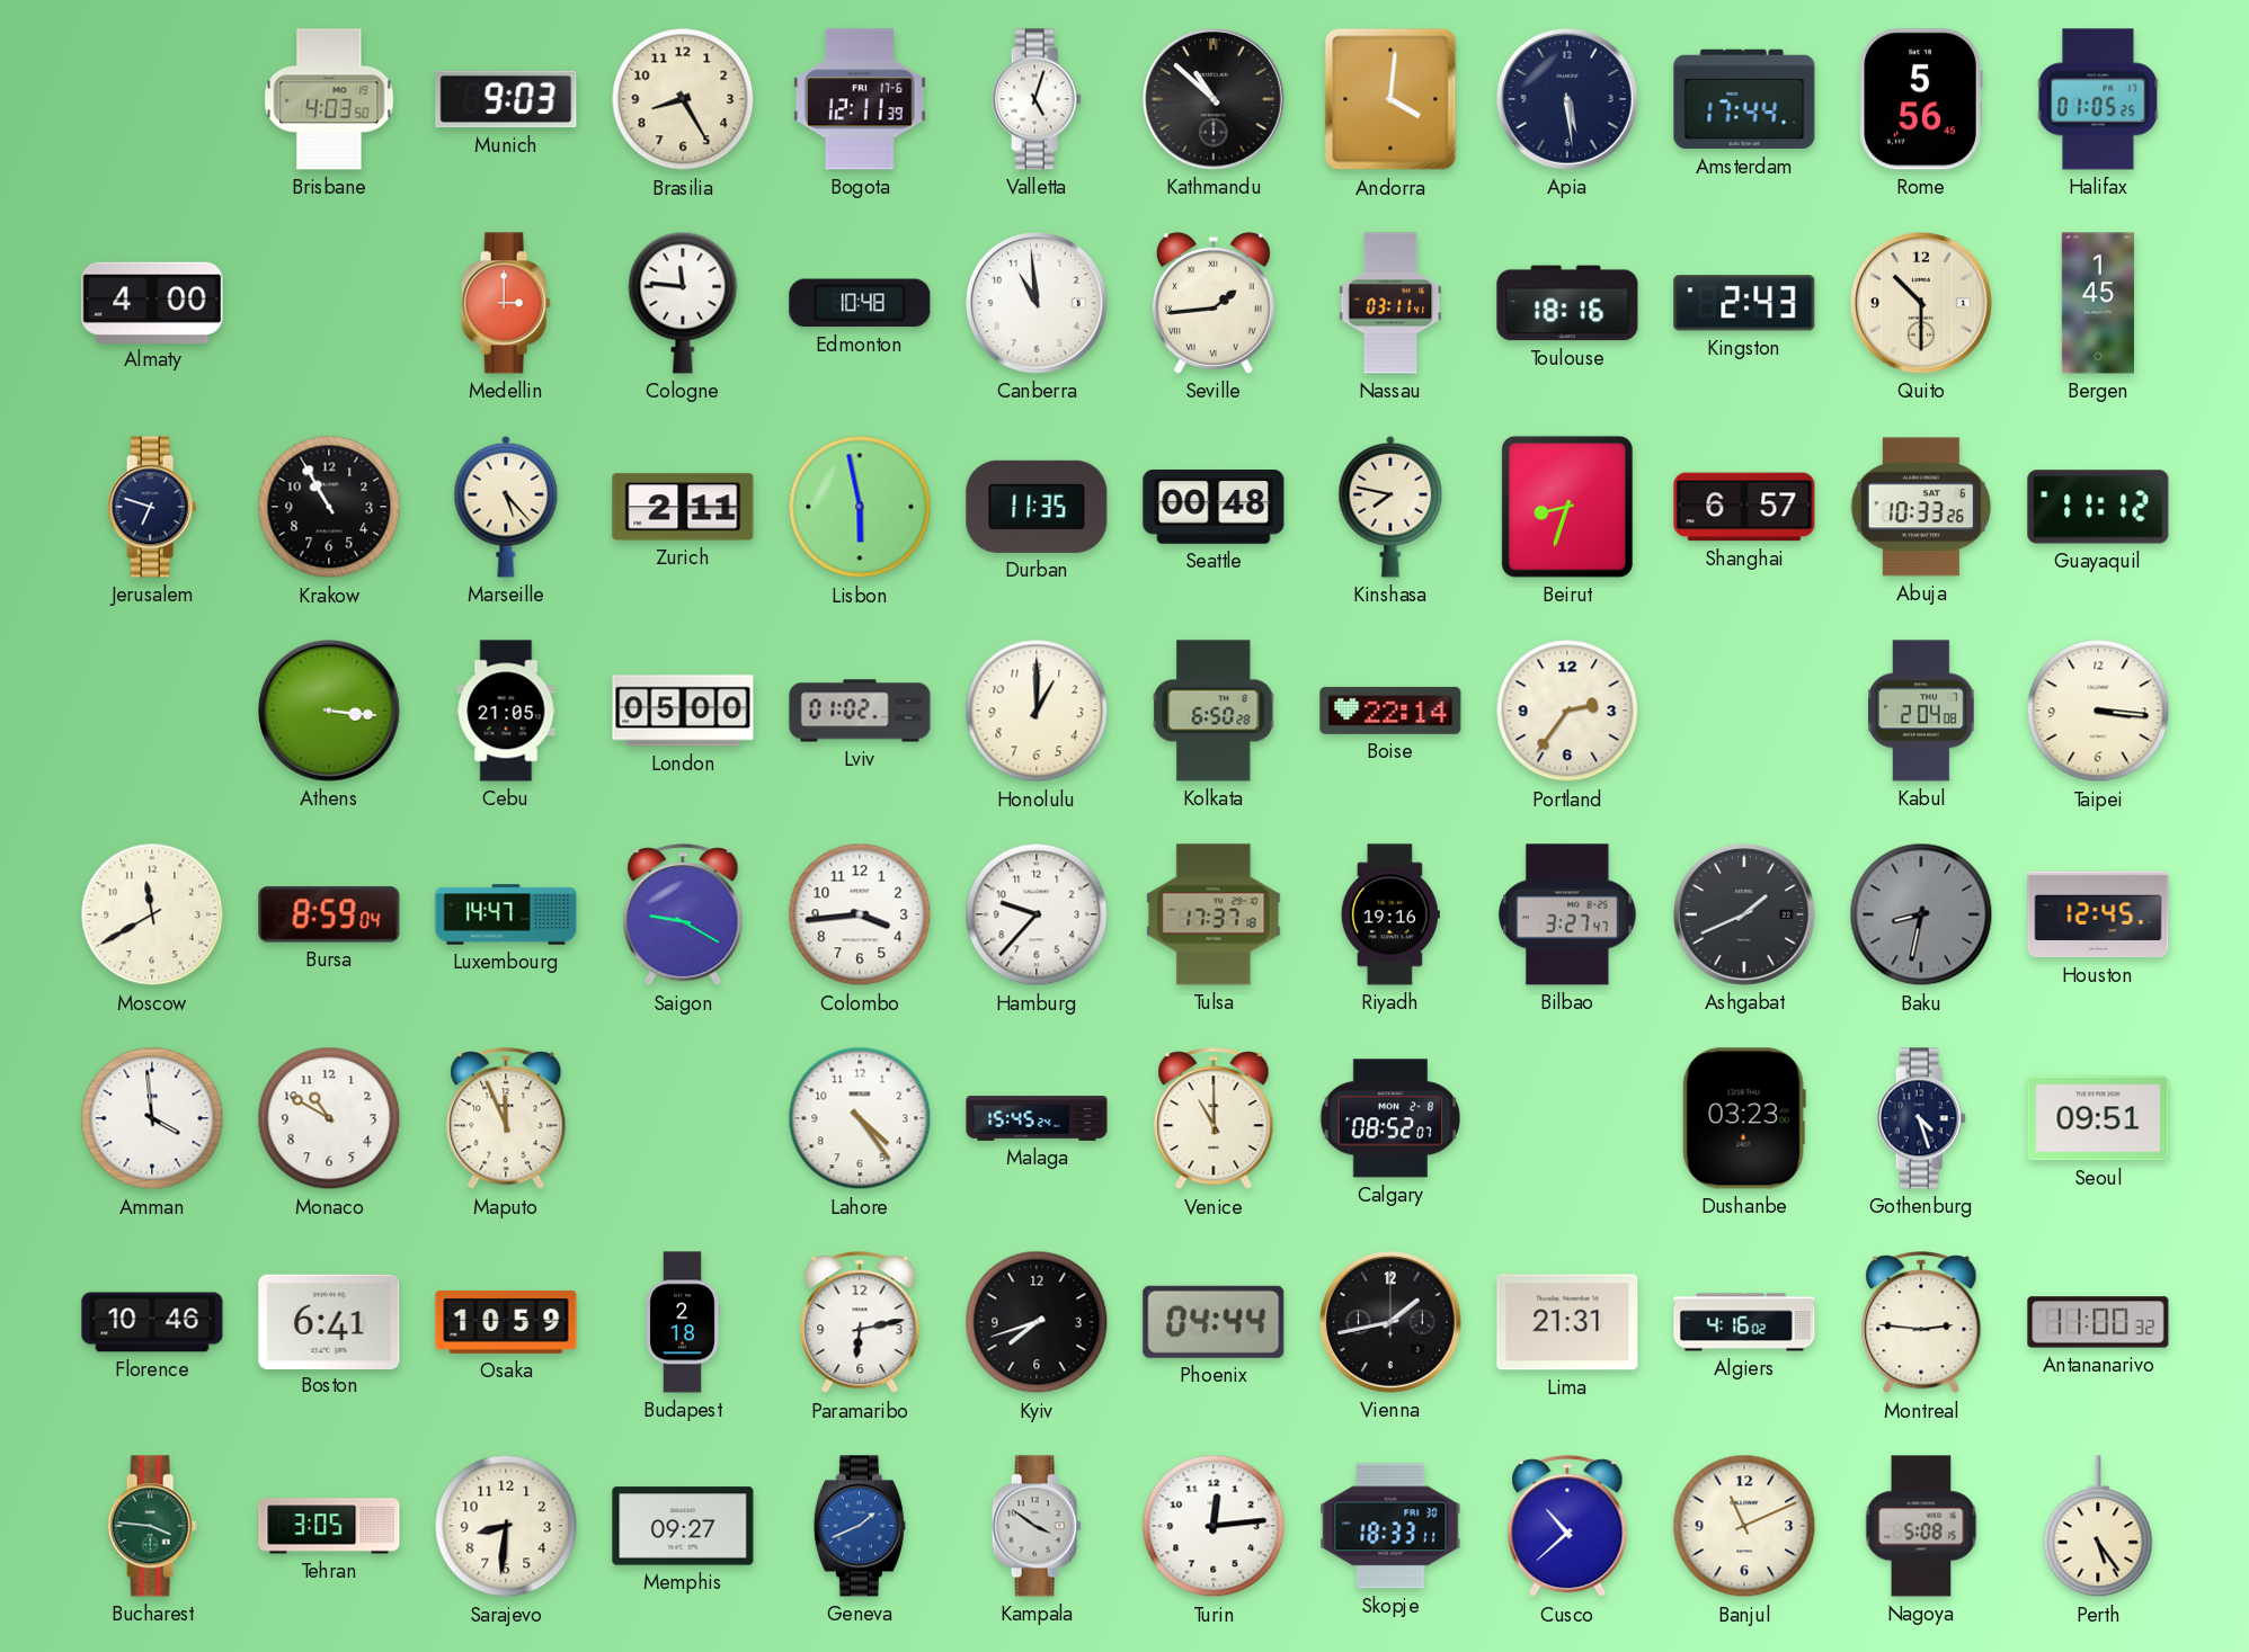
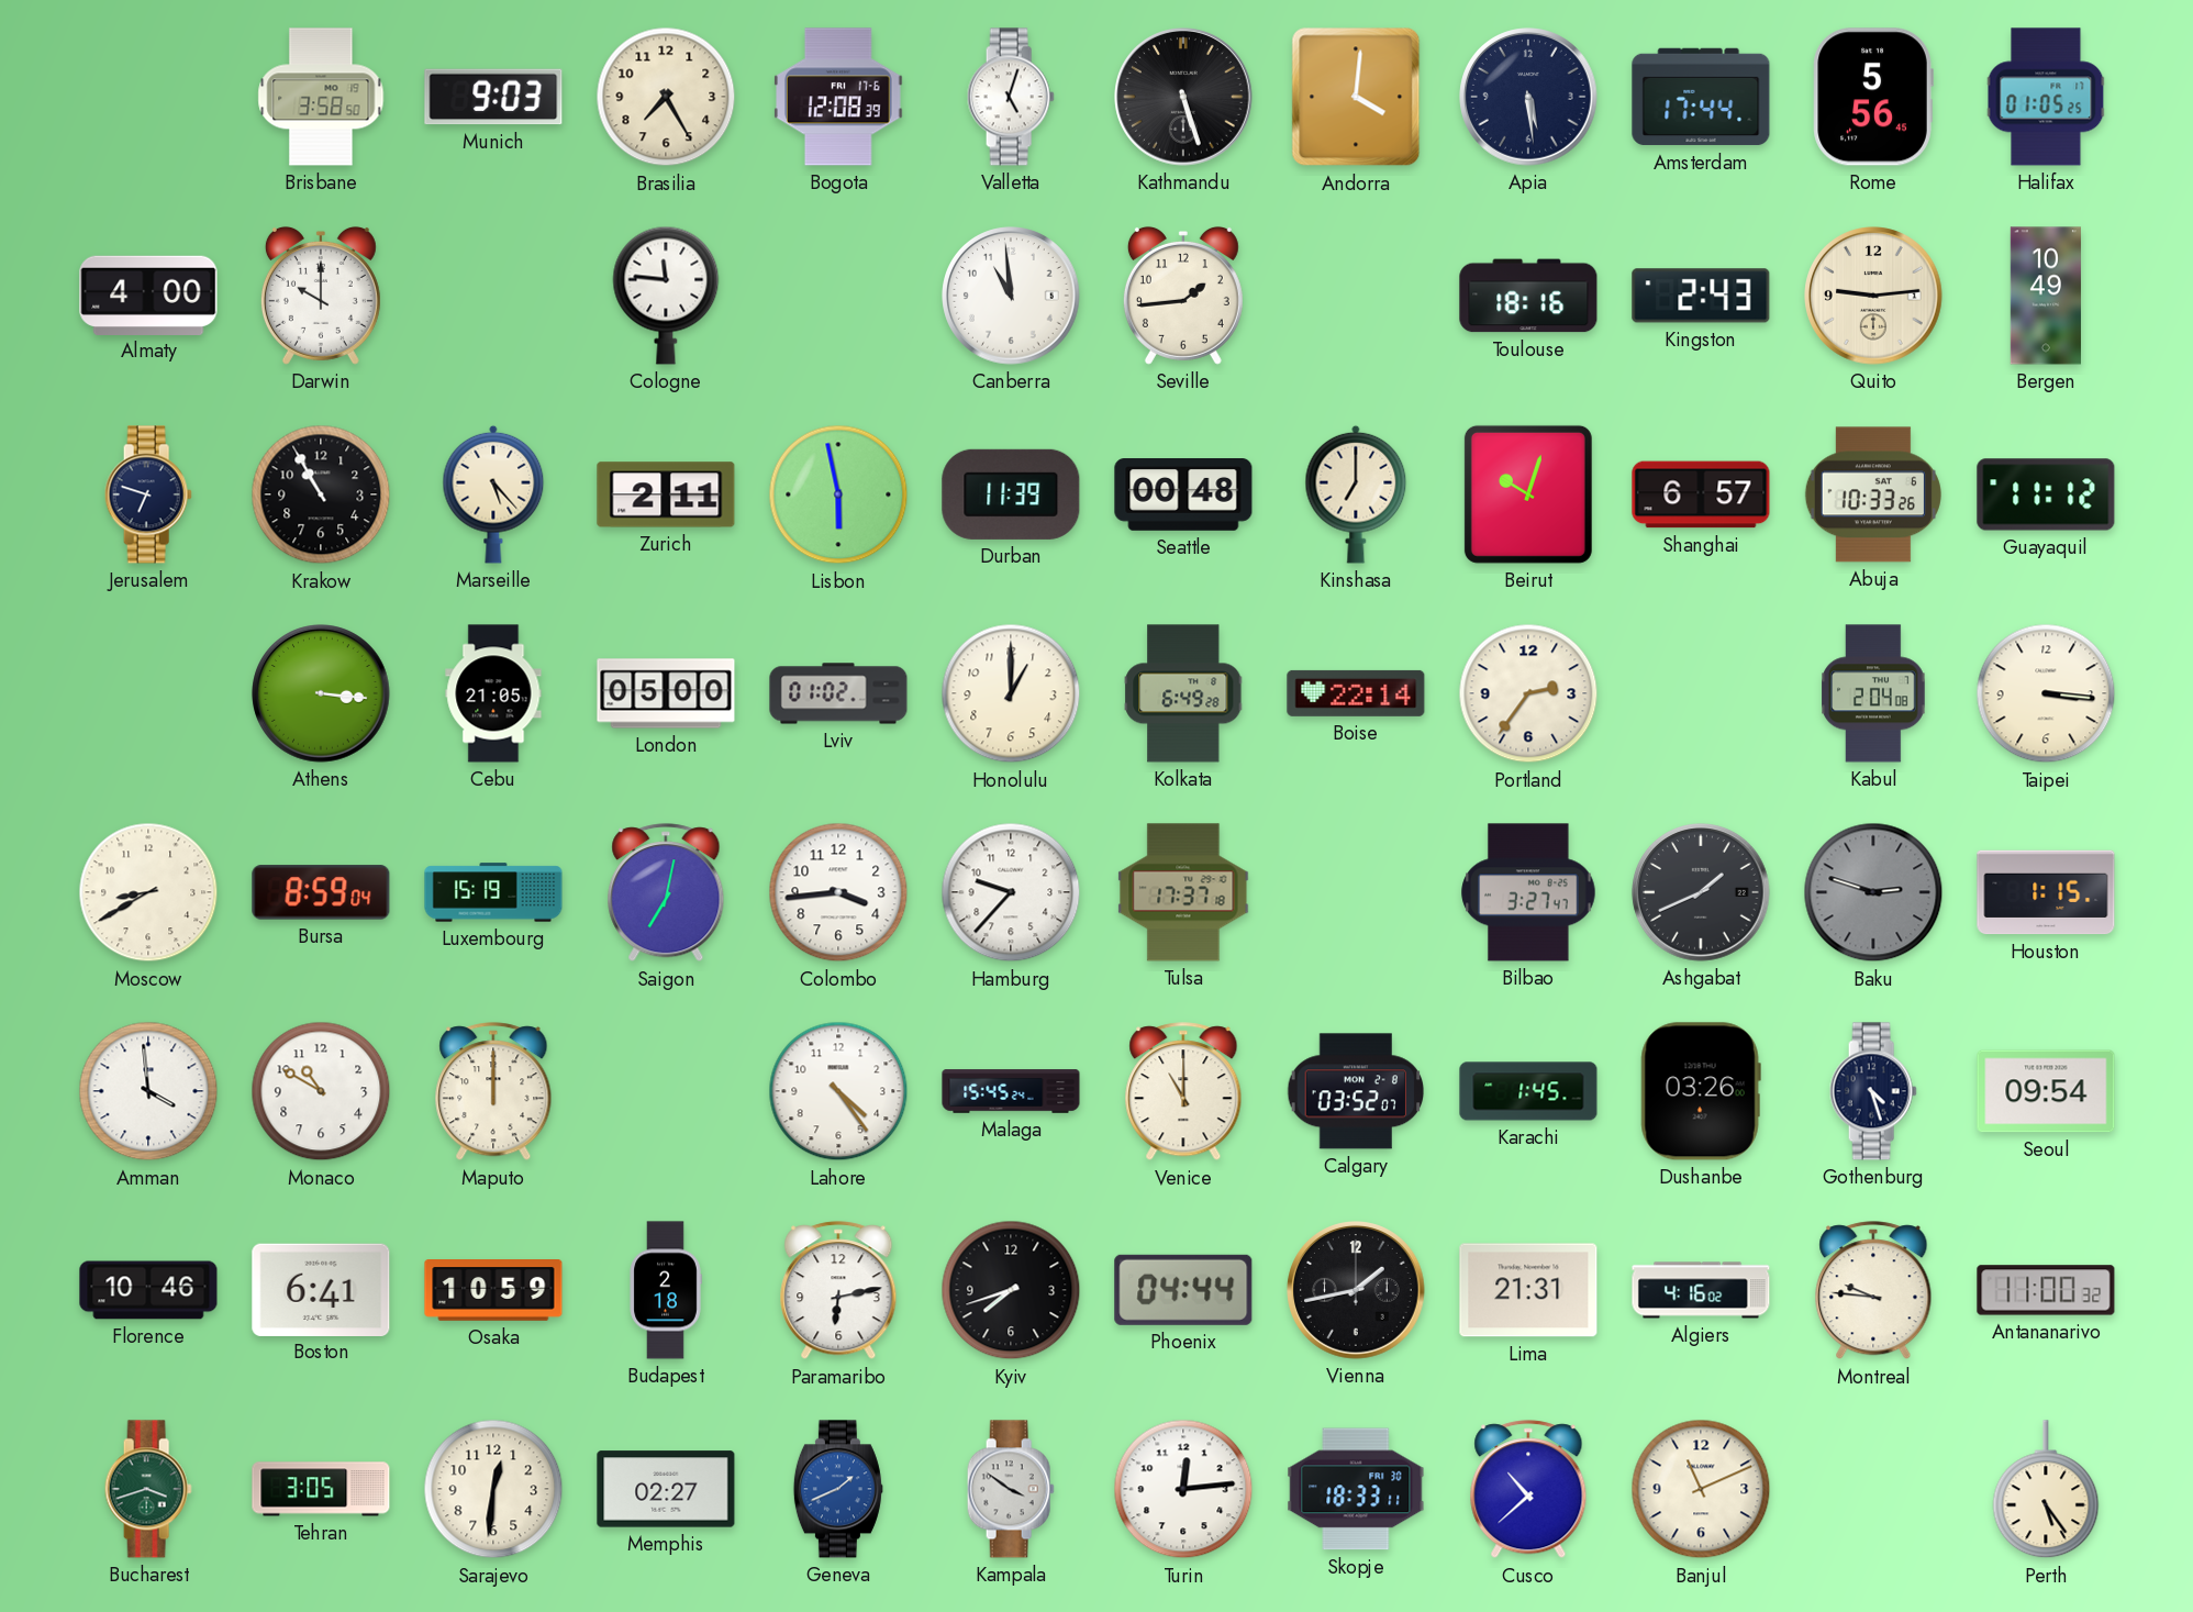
Brisbane: 4:03 -> 3:58 (321, 97)
Brasilia: 8:25 -> 7:25 (666, 97)
Bogota: 12:11 -> 12:08 (838, 97)
Kathmandu: 10:52 -> 5:27 (1183, 97)
Darwin: none -> 10:00 (321, 296)
Medellin: 3:00 -> none (506, 303)
Edmonton: 10:48 -> none (860, 303)
Seville numerals: Roman -> Arabic (1183, 296)
Nassau: 03:11 -> none (1390, 303)
Quito: 10:30 -> 9:14 (1873, 296)
Bergen: 1:45 -> 10:49 (2046, 296)
Durban: 11:35 -> 11:39 (1011, 494)
Kinshasa: 7:47 -> 7:00 (1356, 494)
Beirut: 8:33 -> 10:03 (1528, 494)
Kolkata: 6:50 -> 6:49 (1183, 693)
Moscow: 11:40 -> 8:40 (148, 892)
Luxembourg: 14:47 -> 15:19 (493, 892)
Saigon: 9:20 -> 7:02 (666, 893)
Riyadh: 19:16 -> none (1390, 914)
Baku: 8:32 -> 2:48 (1873, 892)
Houston: 12:45 -> 1:15 (2046, 892)
Maputo: 11:56 -> 12:00 (493, 1092)
Calgary: 08:52 -> 03:52 (1355, 1091)
Karachi: none -> 1:45 (1528, 1091)
Dushanbe: 03:23 -> 03:26 (1701, 1091)
Seoul: 09:51 -> 09:54 (2046, 1091)
Montreal: 2:46 -> 9:46 (1873, 1291)
Bucharest: 3:46 -> 3:42 (148, 1489)
Sarajevo: 8:31 -> 12:31 (493, 1489)
Memphis: 09:27 -> 02:27 (666, 1489)
Nagoya: 5:08 -> none (1921, 1526)
